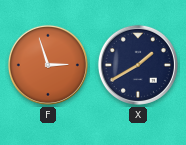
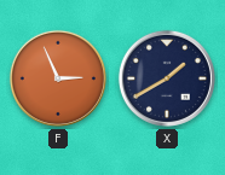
F: 2:57 -> 2:56 (58, 78)
